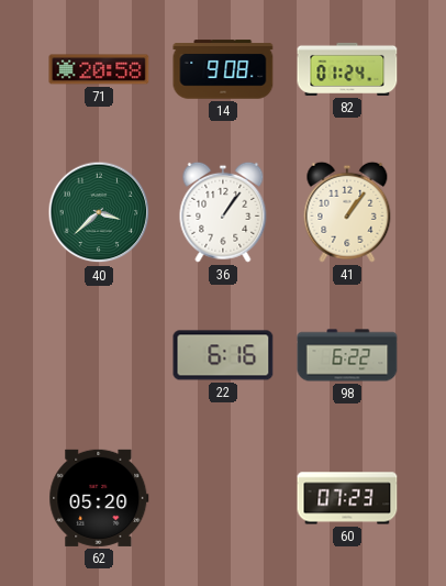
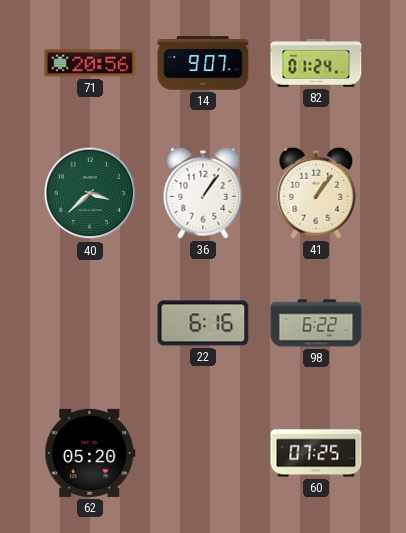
71: 20:58 -> 20:56 (90, 63)
14: 9:08 -> 9:07 (203, 63)
60: 07:23 -> 07:25 (316, 453)
